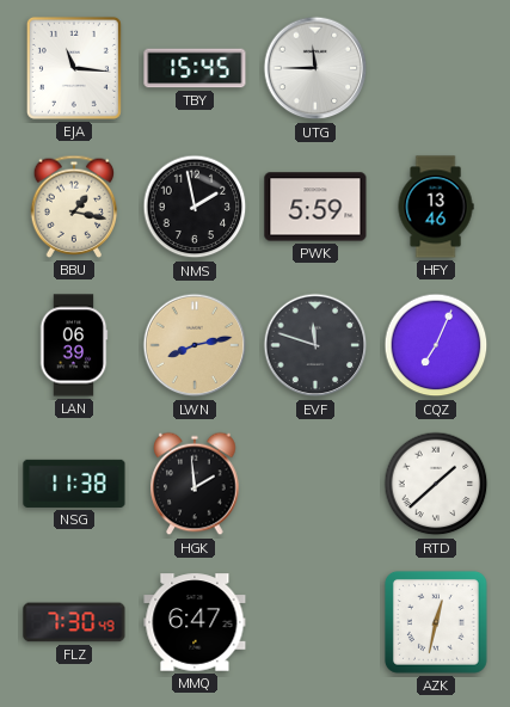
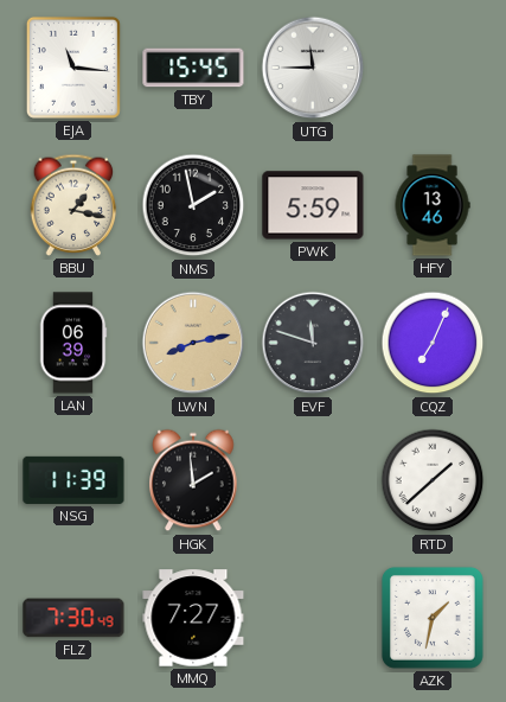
NSG: 11:38 -> 11:39 (73, 480)
MMQ: 6:47 -> 7:27 (193, 618)
AZK: 12:32 -> 1:32 (433, 618)
